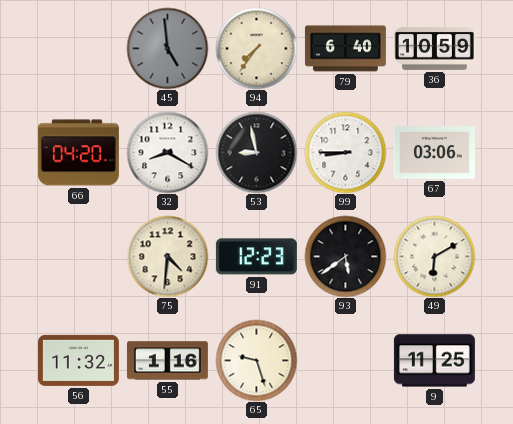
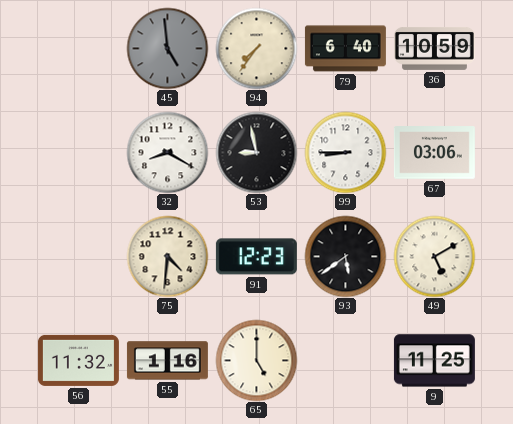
66: 04:20 -> none (78, 153)
49: 6:10 -> 5:10 (434, 256)
65: 9:27 -> 5:00 (256, 360)
